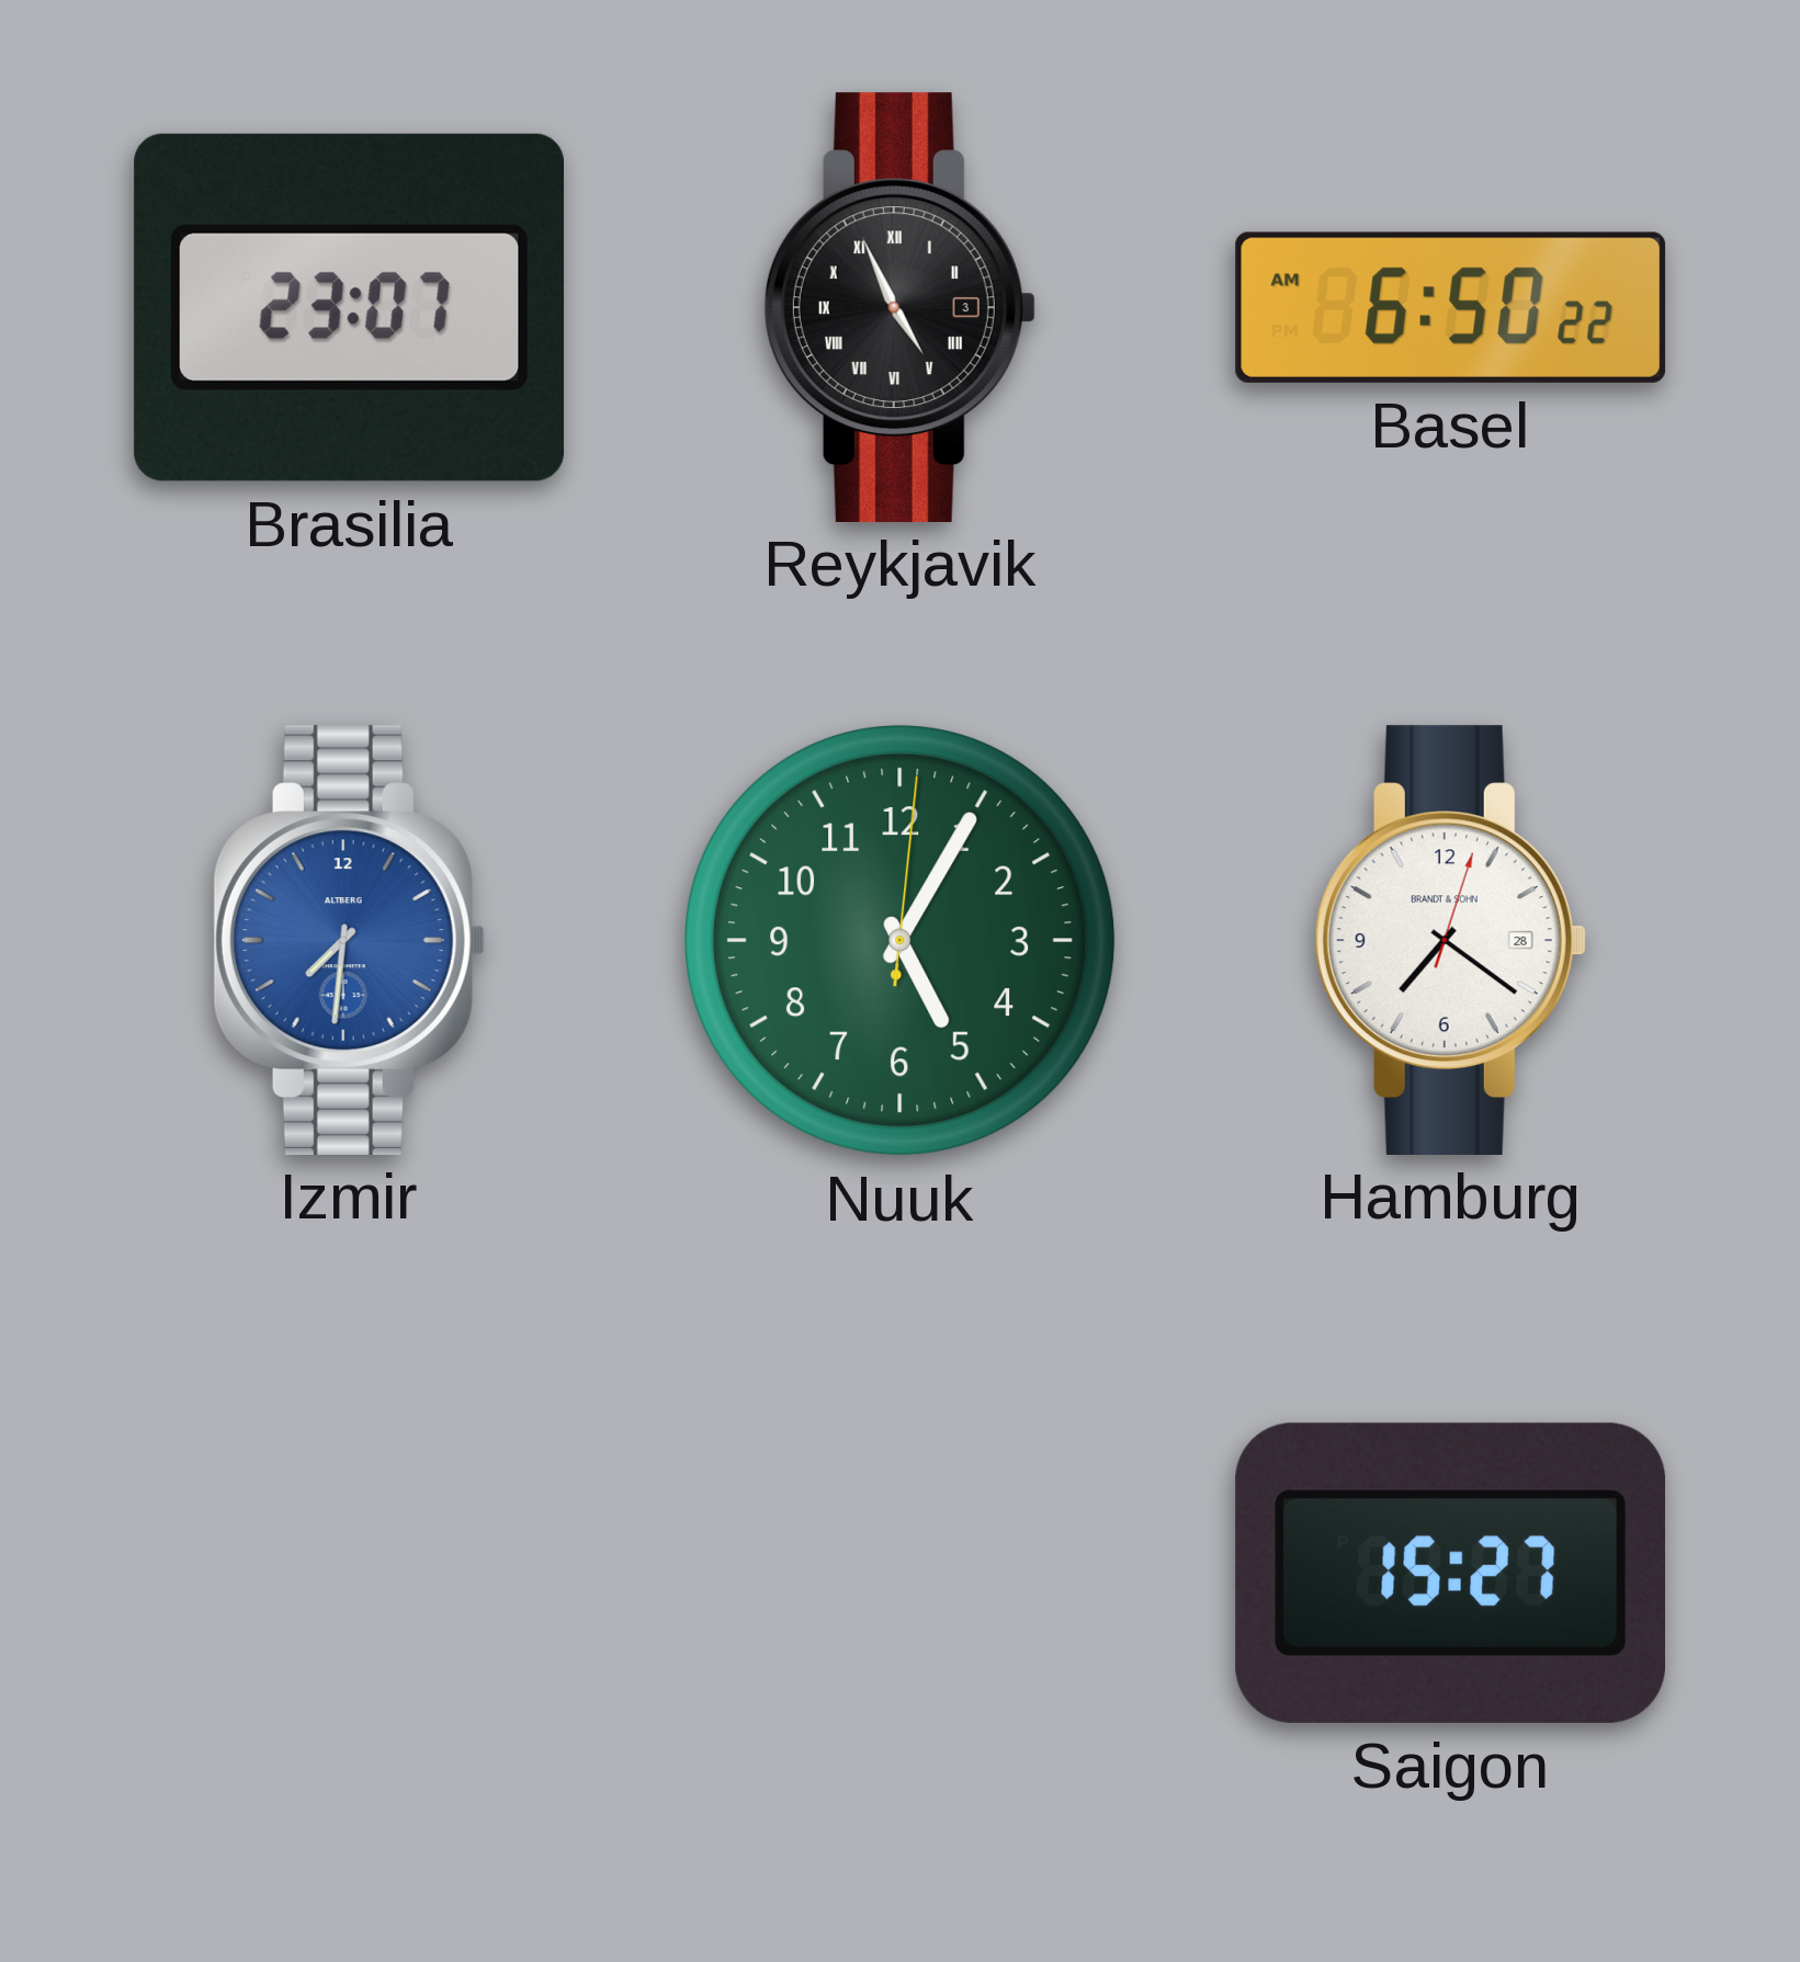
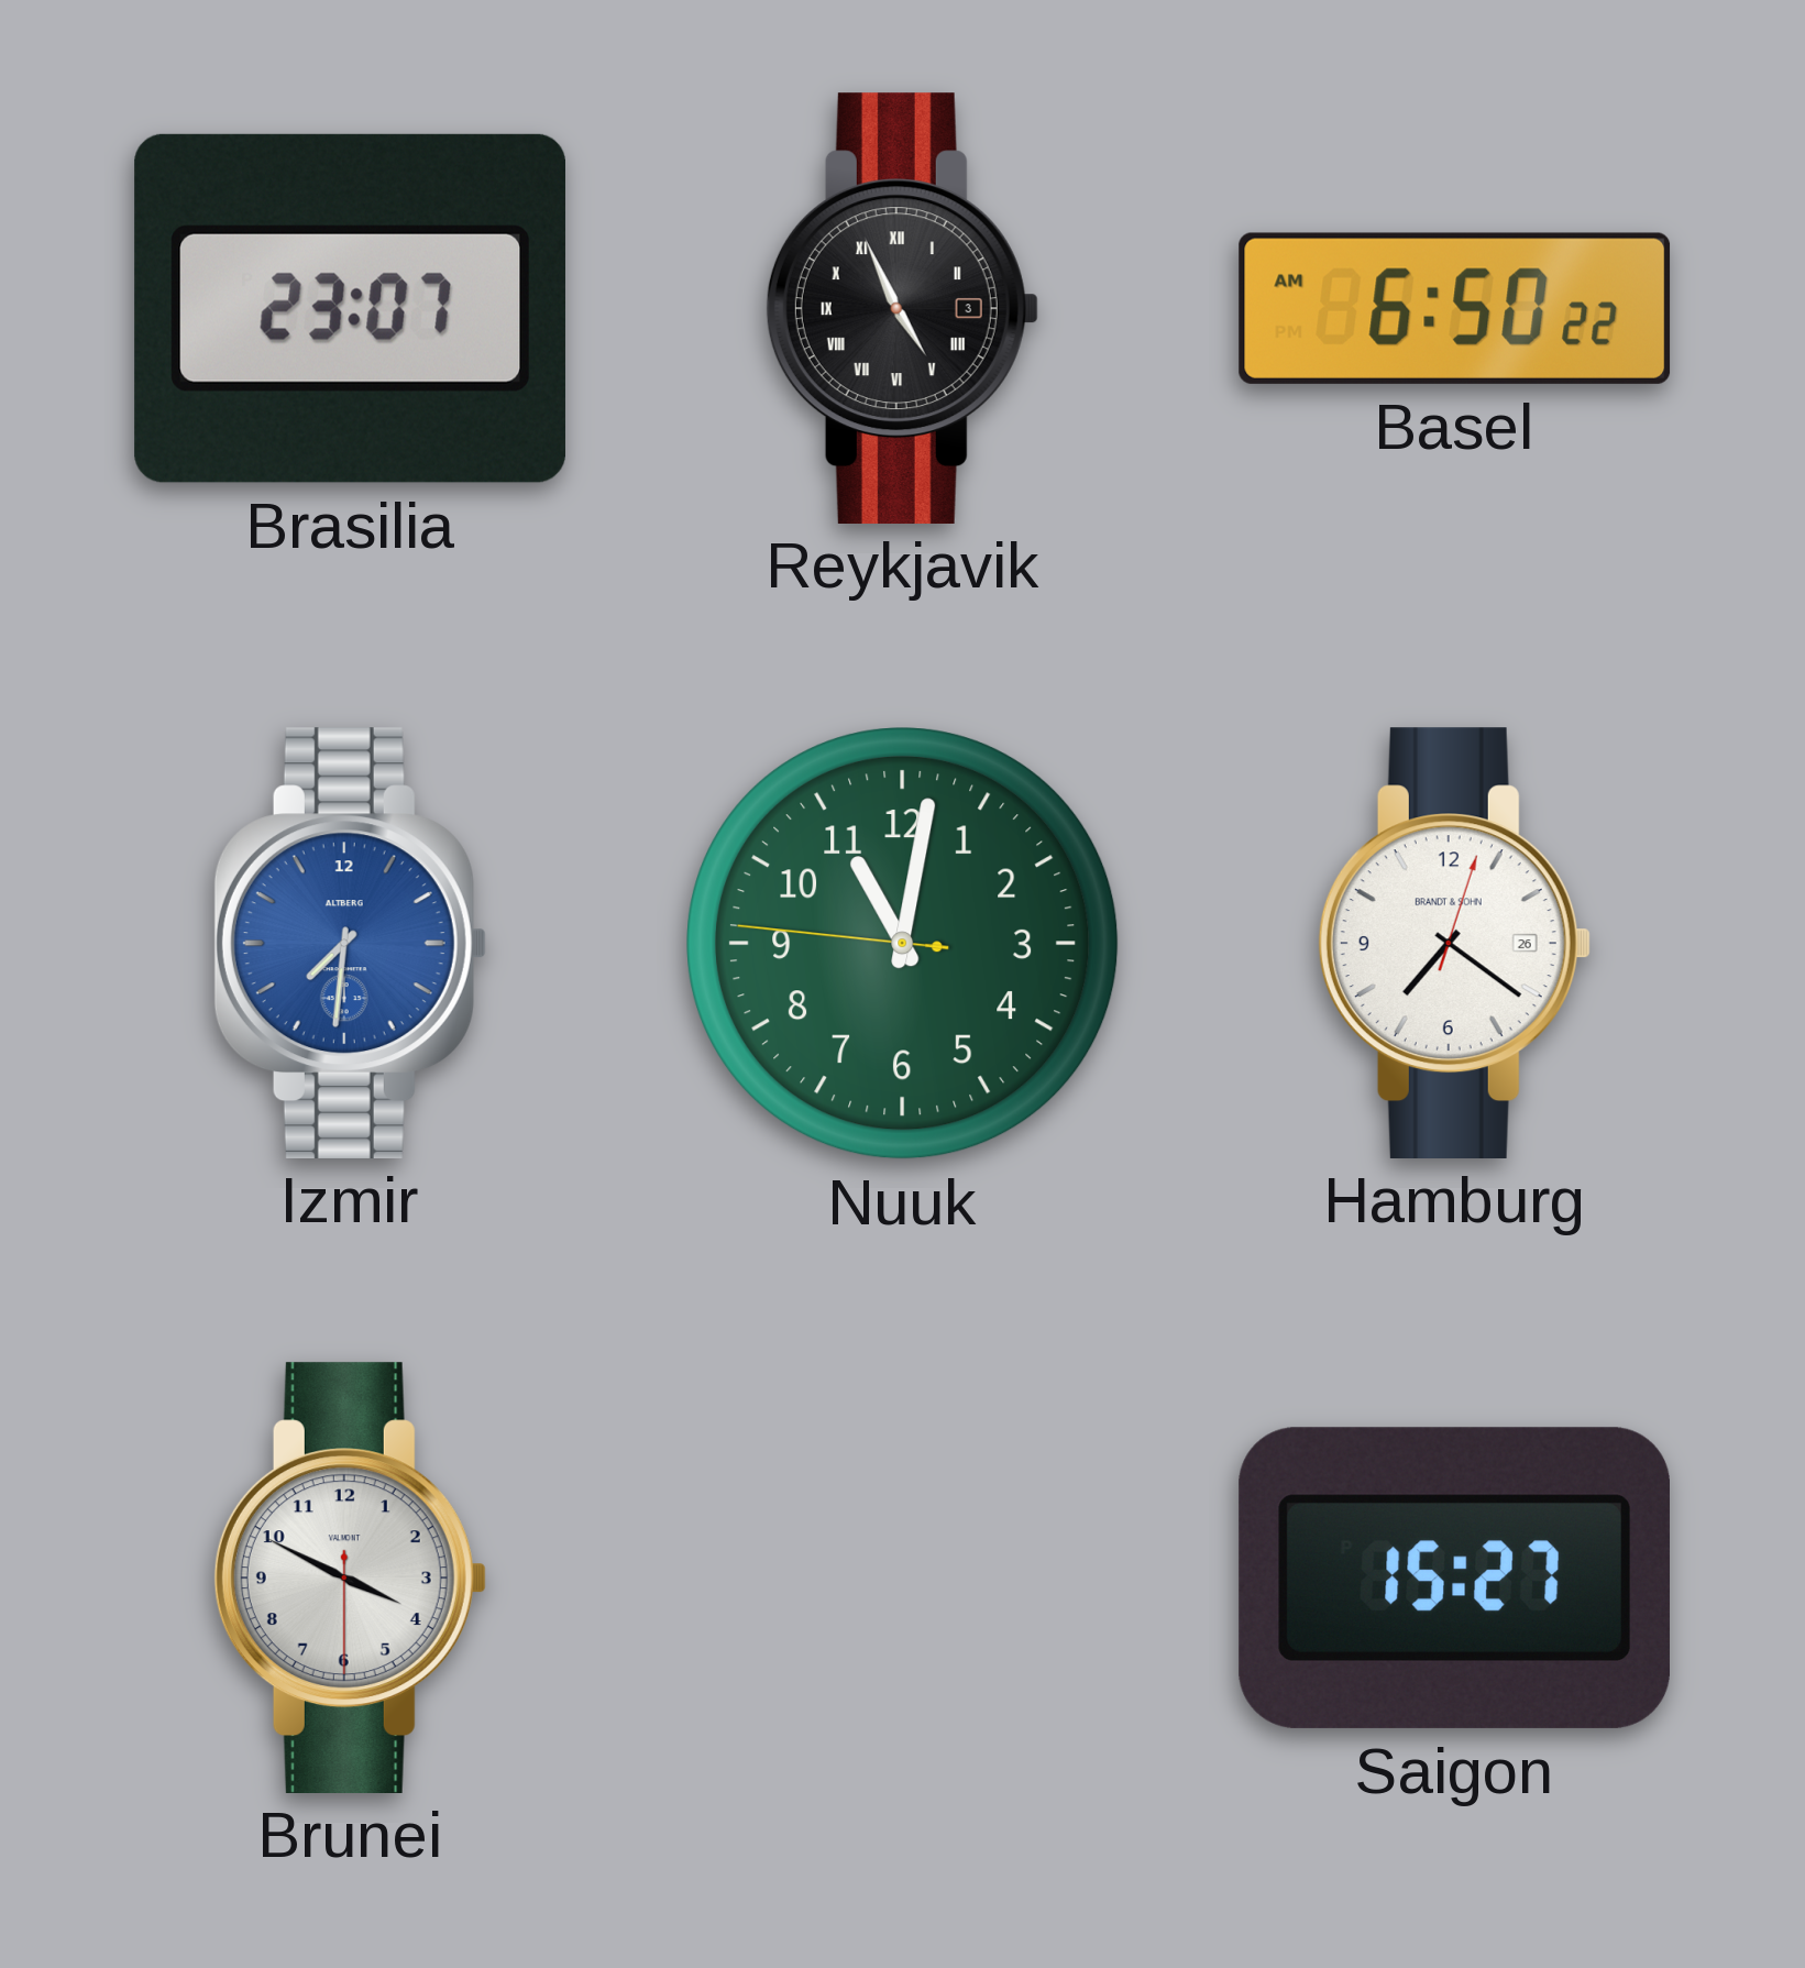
Nuuk: 5:05 -> 11:01 (903, 944)
Hamburg date: 28 -> 26 (1454, 943)
Brunei: none -> 3:49 (350, 1577)
